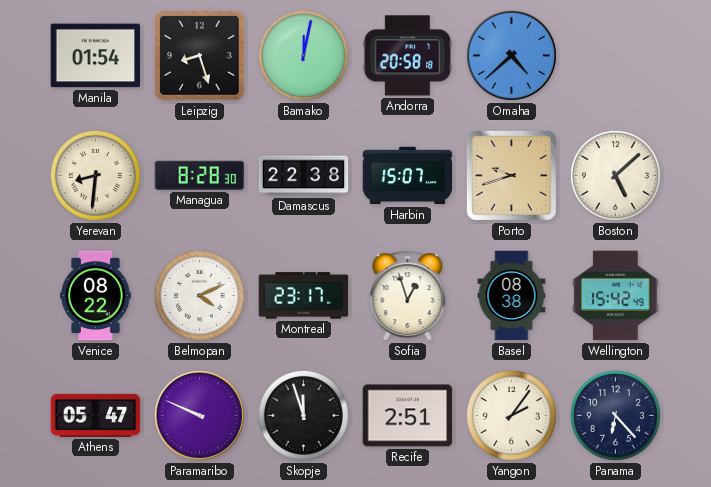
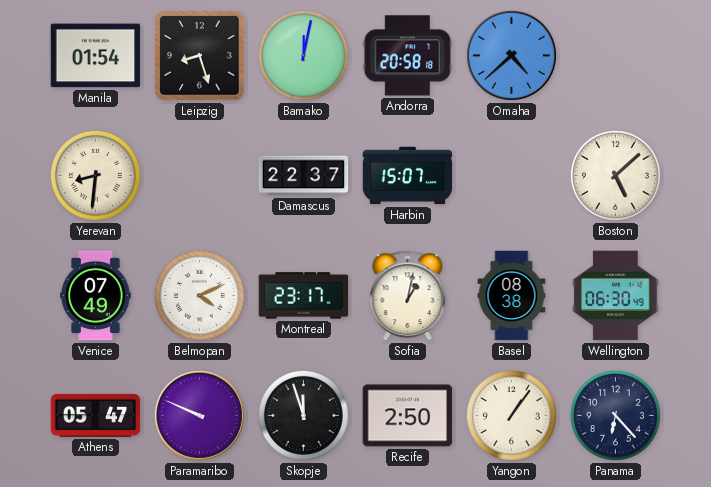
Managua: 8:28 -> none (200, 175)
Damascus: 22:38 -> 22:37 (304, 176)
Porto: 9:42 -> none (511, 175)
Venice: 08:22 -> 07:49 (96, 296)
Sofia: 12:57 -> 1:02 (408, 296)
Wellington: 15:42 -> 06:30 (616, 296)
Recife: 2:51 -> 2:50 (408, 416)
Yangon: 2:06 -> 1:06 (511, 415)
